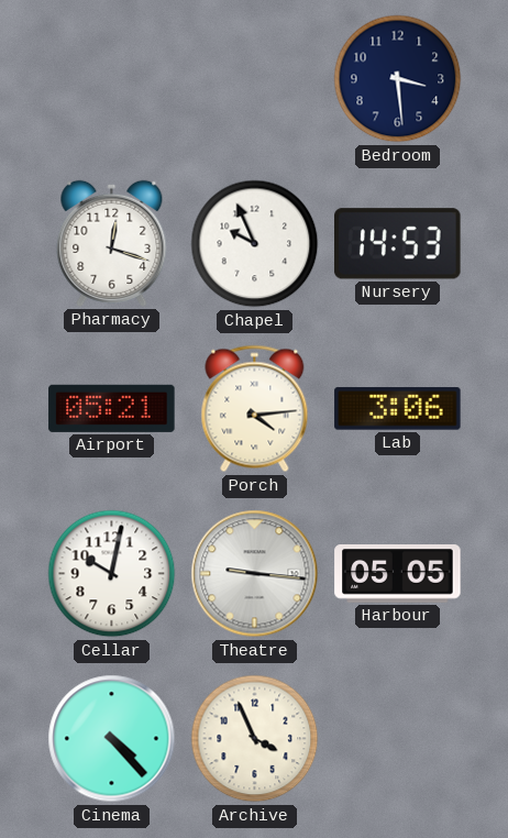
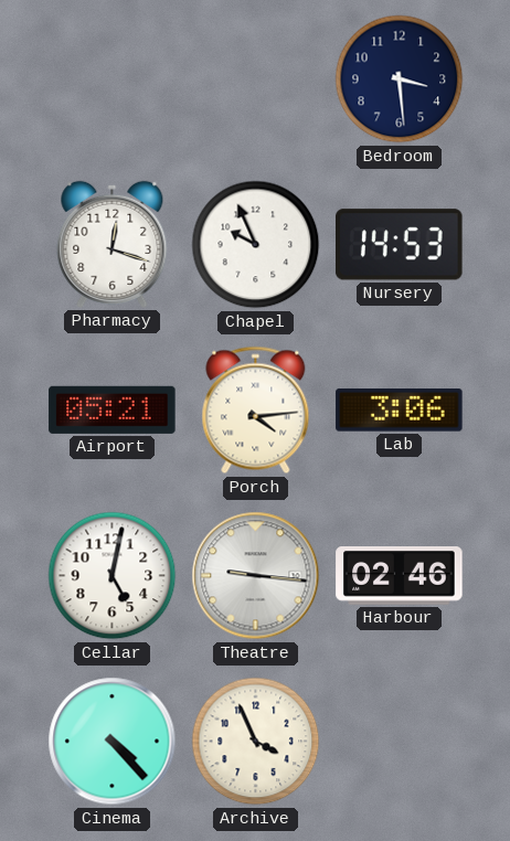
Cellar: 10:02 -> 5:02 (113, 576)
Harbour: 05:05 -> 02:46 (400, 576)
